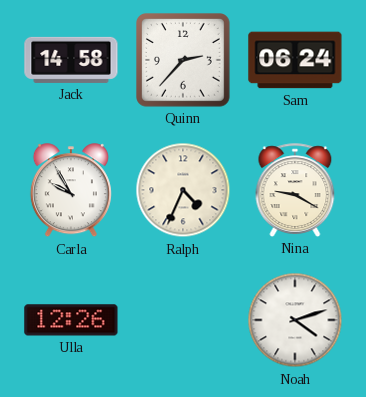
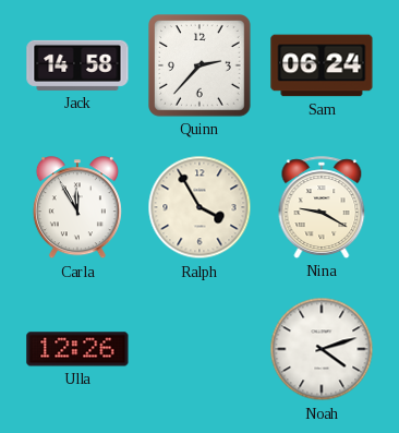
Carla: 9:55 -> 11:55 (77, 208)
Ralph: 4:34 -> 3:55 (199, 207)
